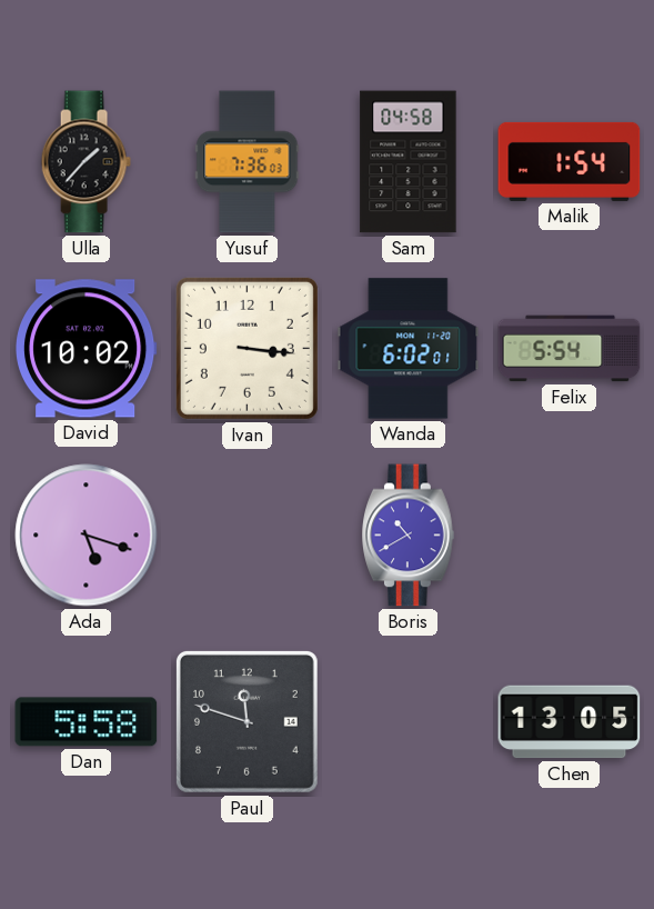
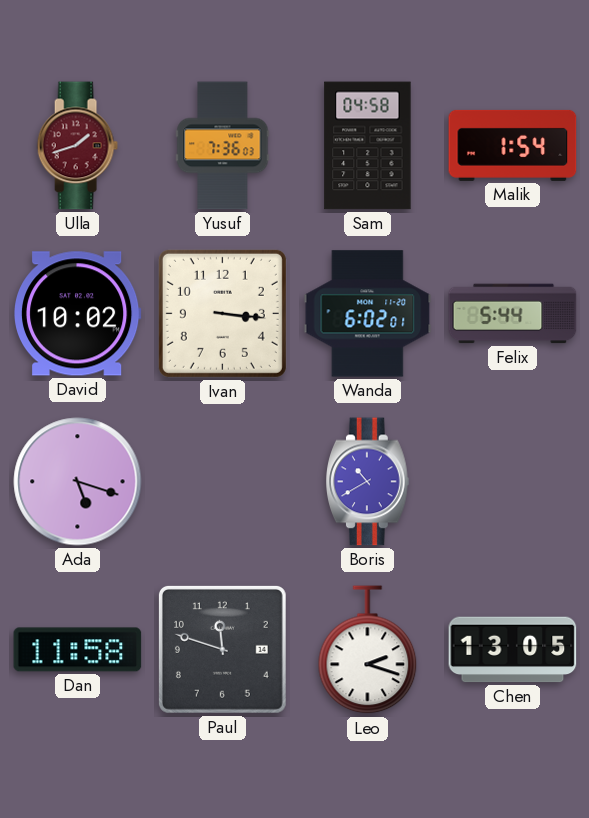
Ulla: 1:37 -> 1:42 (77, 146)
Ulla dial: black -> burgundy (77, 146)
Felix: 5:54 -> 5:44 (513, 314)
Dan: 5:58 -> 11:58 (78, 650)
Leo: none -> 2:18 (368, 650)
